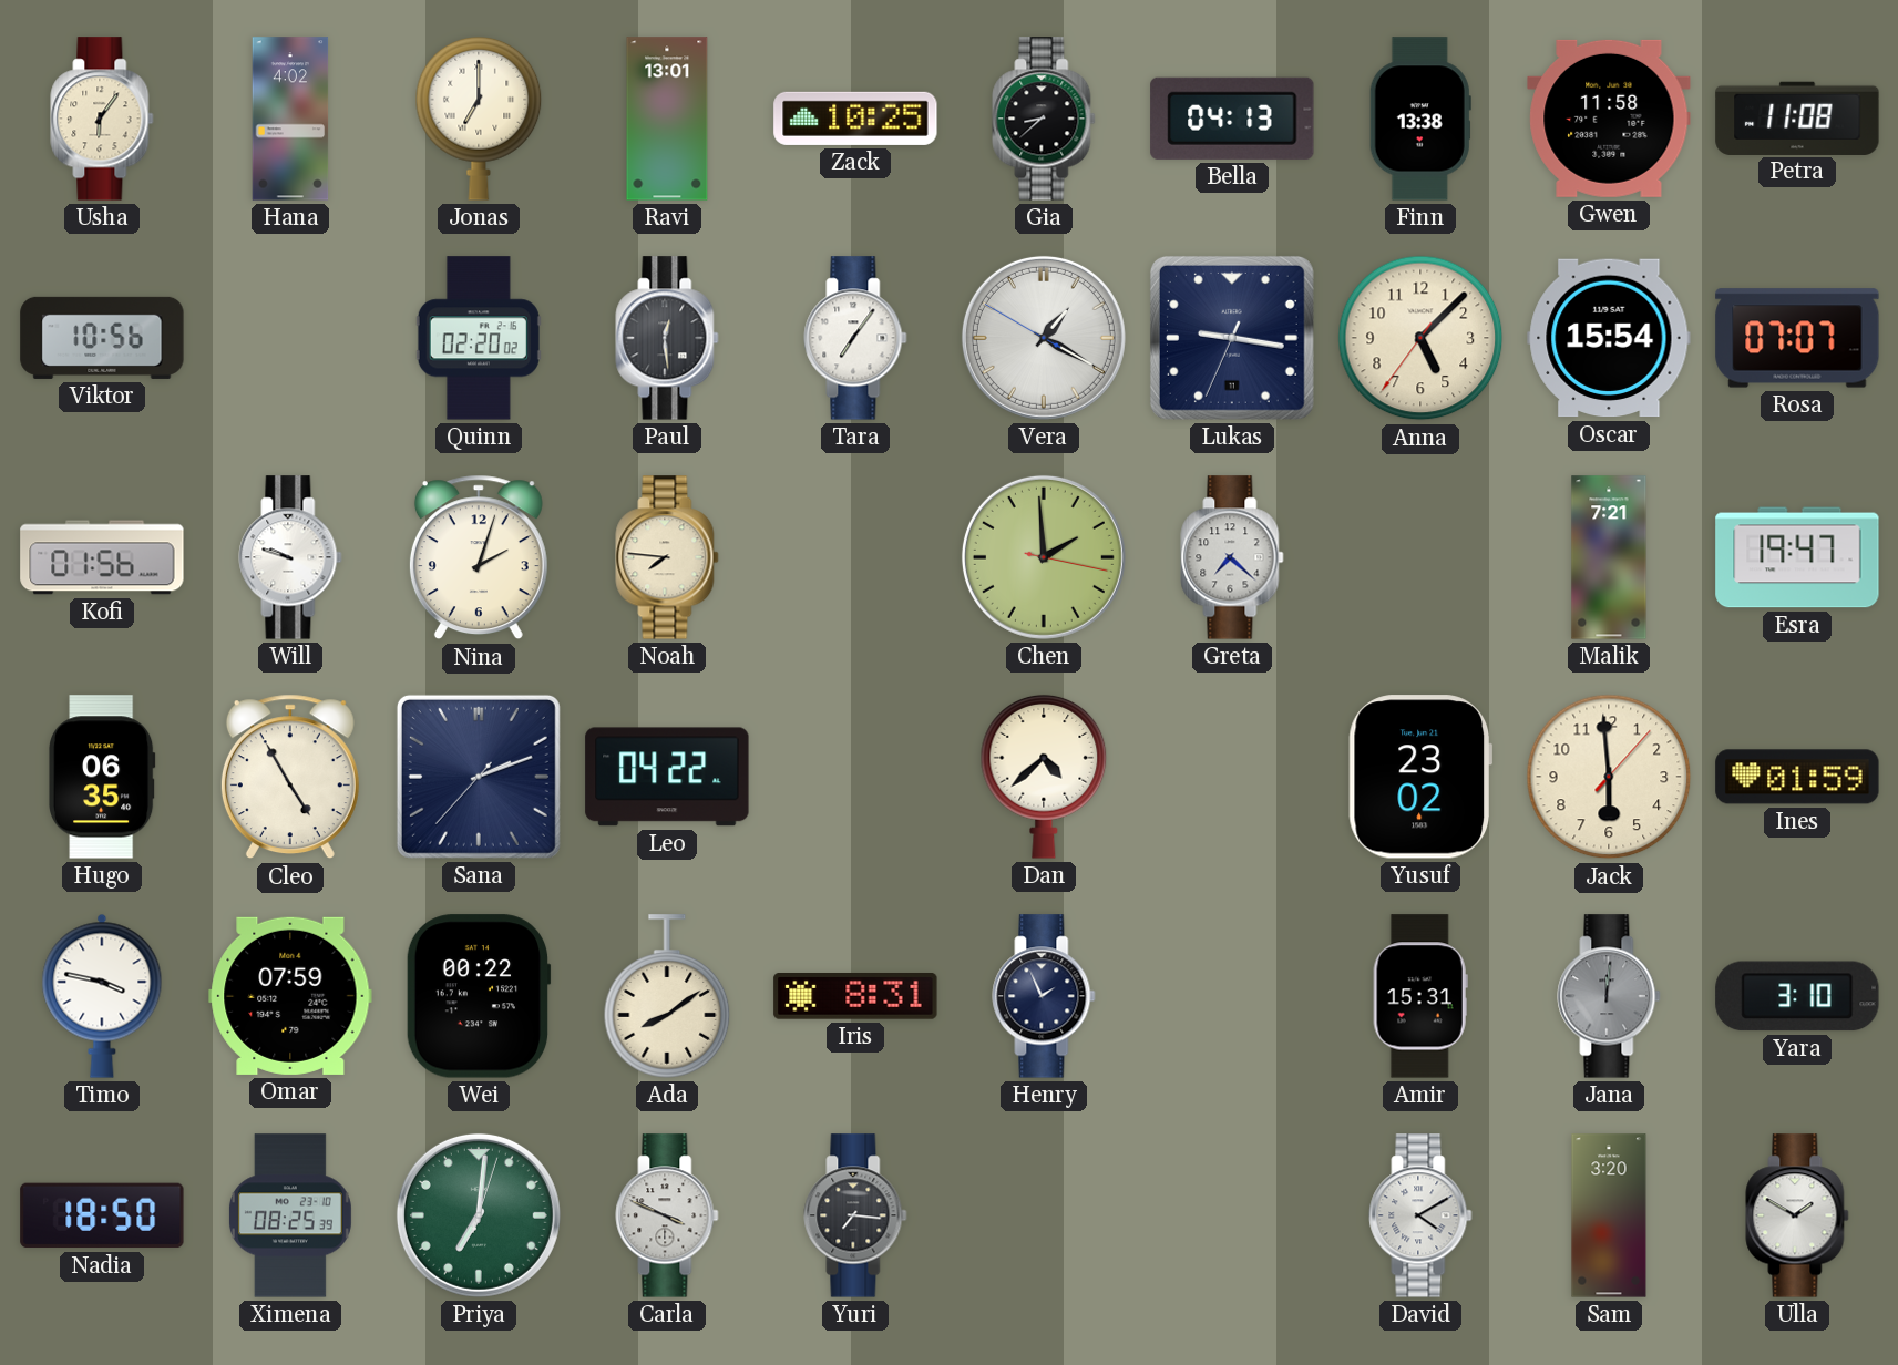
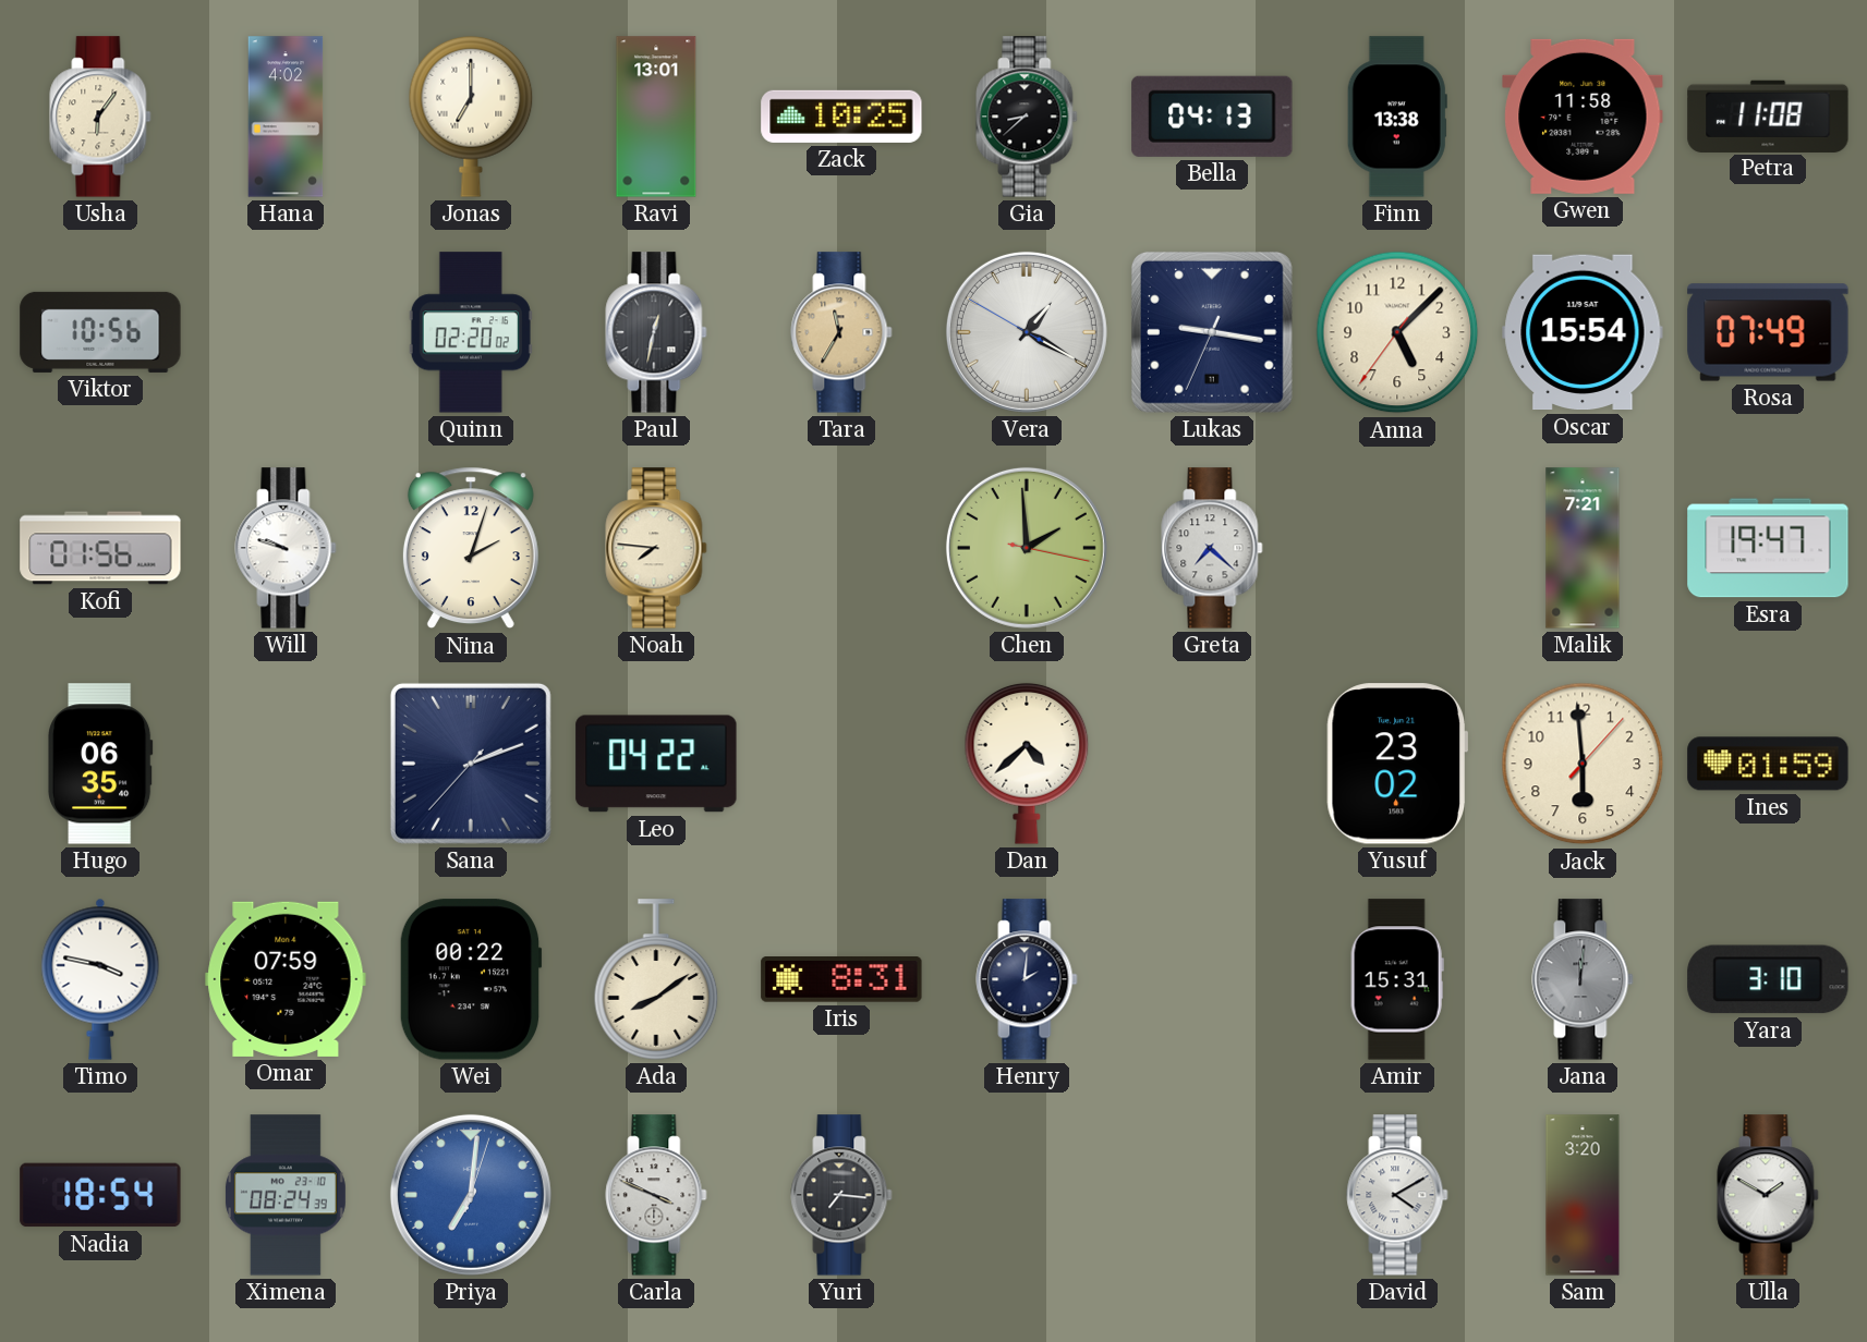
Paul: 12:29 -> 12:32 (656, 332)
Tara: 7:06 -> 11:35 (841, 332)
Tara dial: white -> champagne (841, 332)
Rosa: 07:07 -> 07:49 (1768, 332)
Cleo: 4:55 -> none (290, 777)
Henry: 1:56 -> 2:01 (1027, 979)
Nadia: 18:50 -> 18:54 (100, 1195)
Ximena: 08:25 -> 08:24 (286, 1195)
Priya dial: green -> blue (471, 1195)
